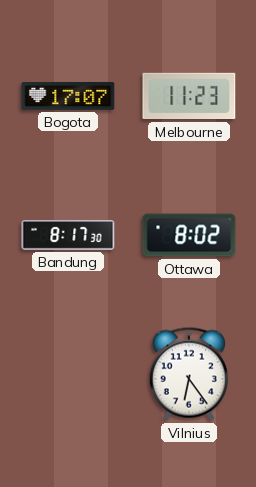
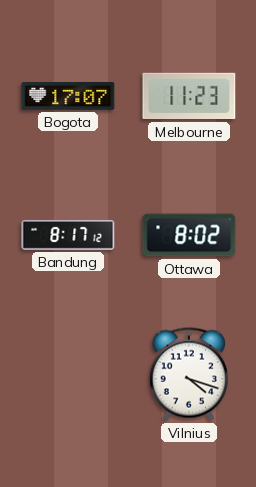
Bandung: 8:17:30 -> 8:17:12 (68, 235)
Vilnius: 6:24 -> 4:18 (189, 374)
